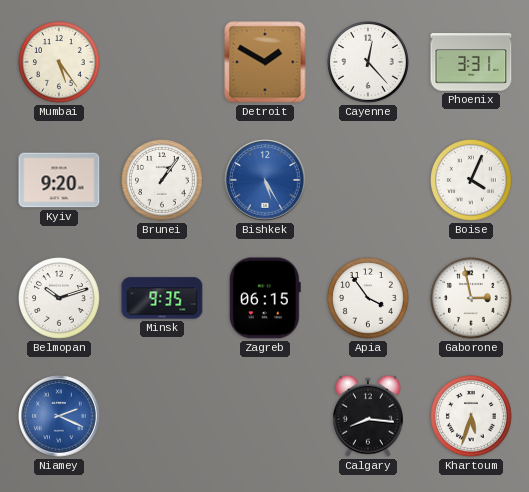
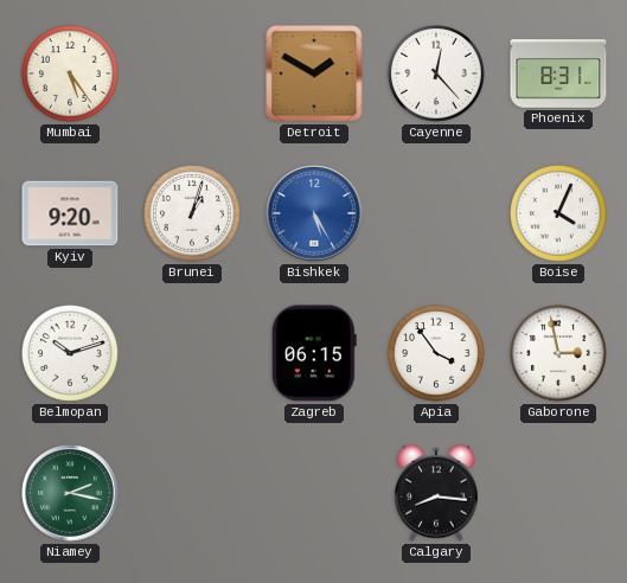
Phoenix: 3:31 -> 8:31 (558, 73)
Brunei: 1:06 -> 1:03 (193, 214)
Minsk: 9:35 -> none (162, 298)
Niamey: 2:19 -> 2:17 (70, 493)
Niamey dial: blue -> green (70, 493)
Khartoum: 5:33 -> none (472, 417)
